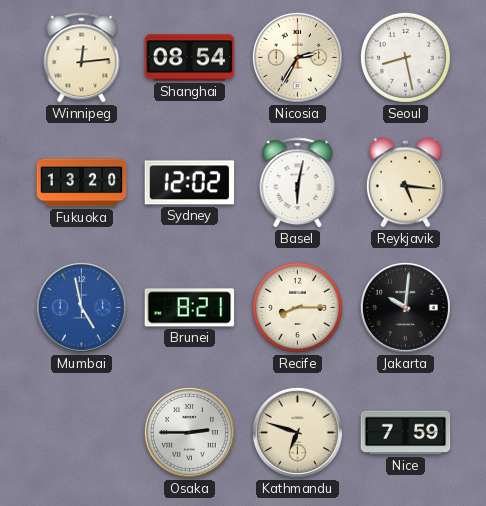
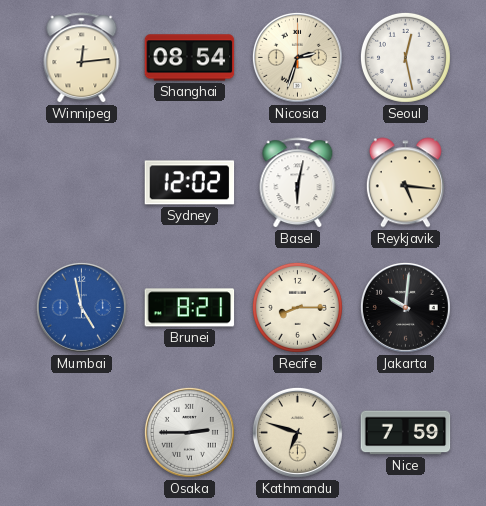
Nicosia: 2:35 -> 2:33 (297, 57)
Seoul: 8:28 -> 12:28 (405, 57)
Fukuoka: 13:20 -> none (82, 183)
